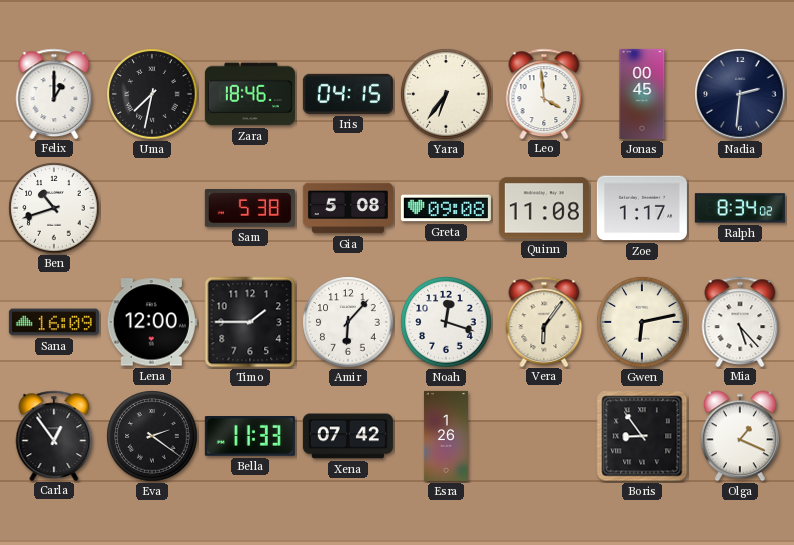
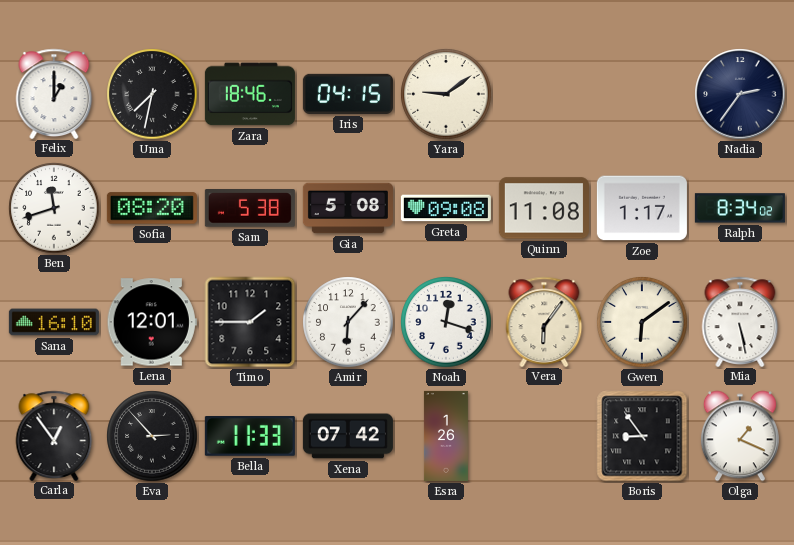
Yara: 6:36 -> 9:09 (446, 94)
Leo: 3:59 -> none (544, 93)
Jonas: 00:45 -> none (642, 94)
Nadia: 2:31 -> 2:36 (740, 94)
Ben: 10:42 -> 11:42 (54, 208)
Sofia: none -> 08:20 (152, 208)
Sana: 16:09 -> 16:10 (54, 322)
Lena: 12:00 -> 12:01 (152, 322)
Gwen: 6:13 -> 6:09 (642, 322)
Mia: 5:23 -> 5:28 (740, 321)
Eva: 2:21 -> 2:53 (152, 436)
